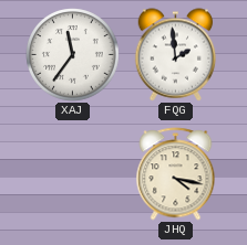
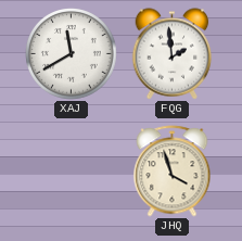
XAJ: 11:36 -> 11:40 (72, 54)
JHQ: 4:17 -> 3:57 (173, 172)
